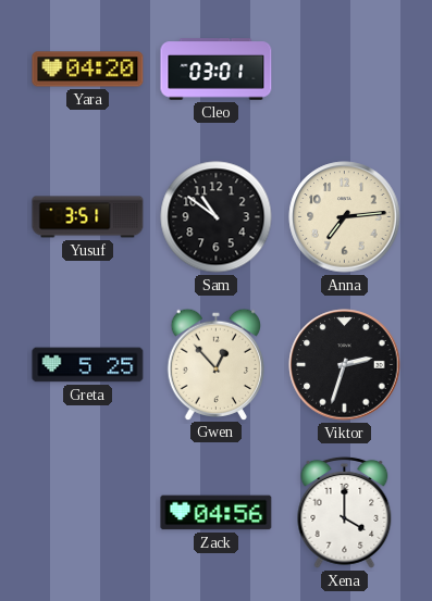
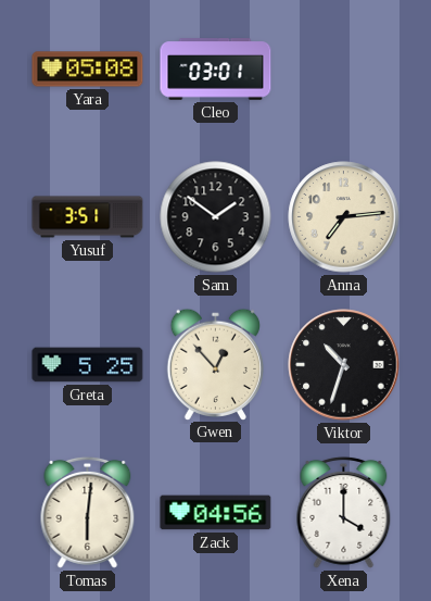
Yara: 04:20 -> 05:08 (88, 70)
Sam: 10:51 -> 1:51 (216, 217)
Viktor: 2:33 -> 10:33 (344, 365)
Tomas: none -> 6:01 (88, 512)
